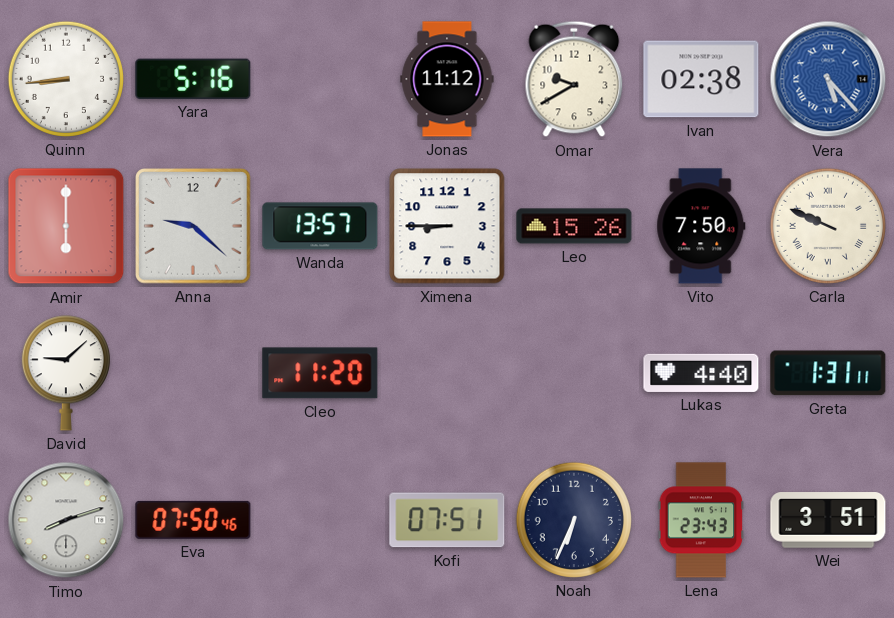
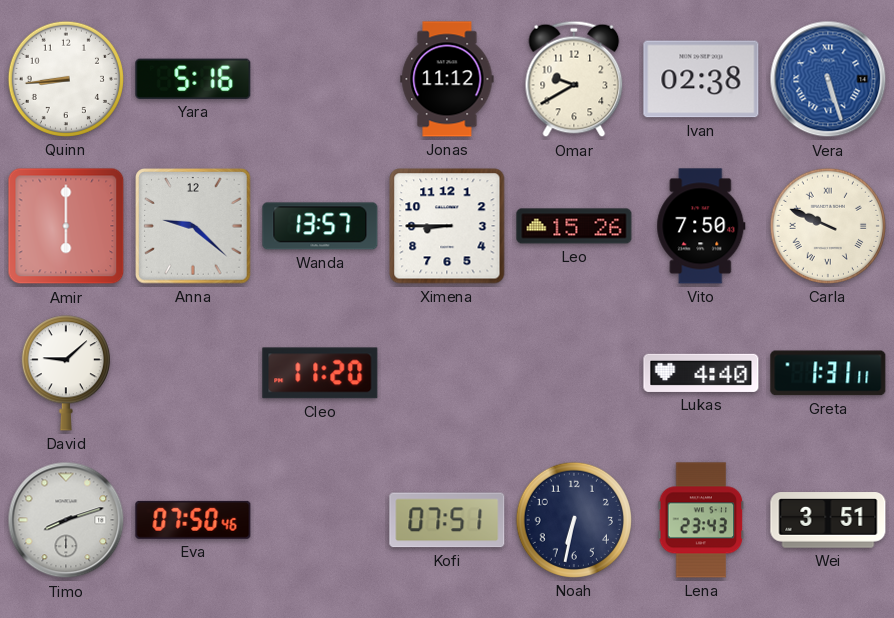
Vera: 5:23 -> 5:27 (828, 79)
Noah: 6:34 -> 6:32 (574, 520)
